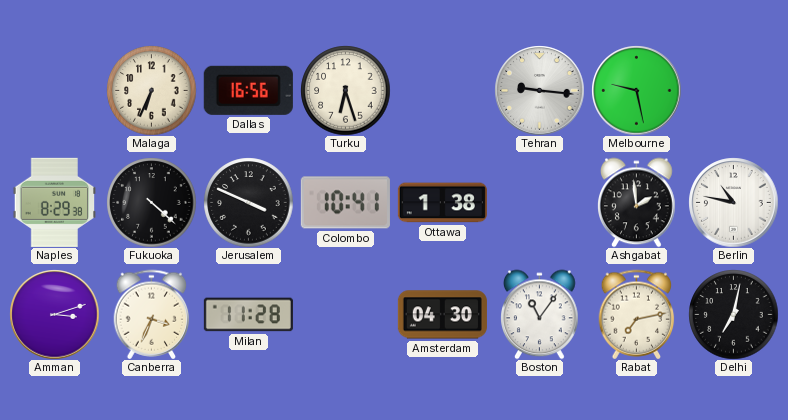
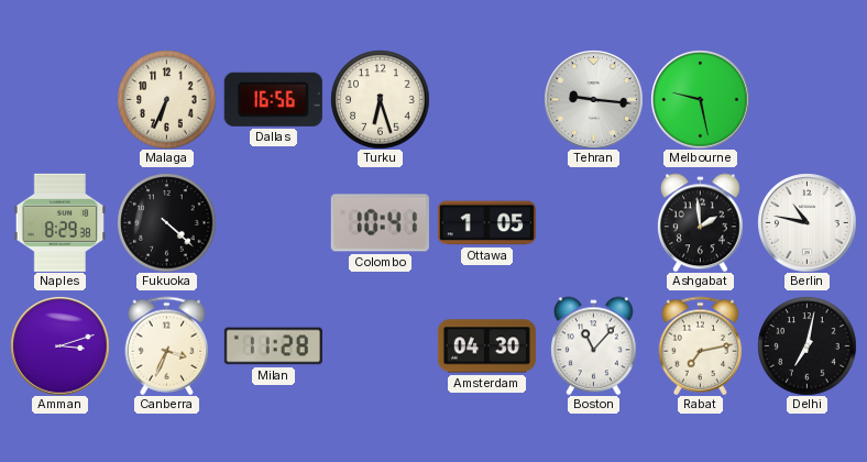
Jerusalem: 3:49 -> none (248, 202)
Ottawa: 1:38 -> 1:05 (486, 223)
Boston: 11:06 -> 11:07 (594, 345)
